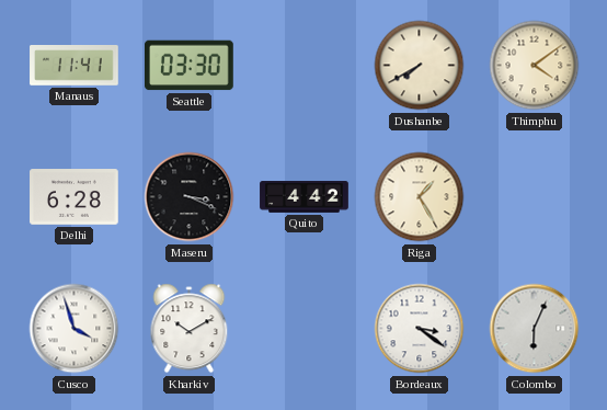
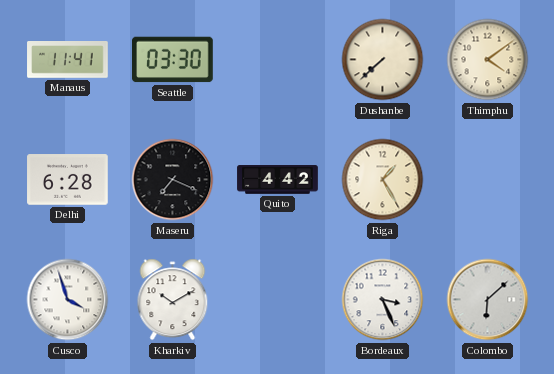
Dushanbe: 7:40 -> 7:38 (383, 60)
Maseru: 3:19 -> 7:19 (173, 180)
Bordeaux: 3:21 -> 3:26 (383, 300)
Colombo: 6:04 -> 6:08 (488, 300)
